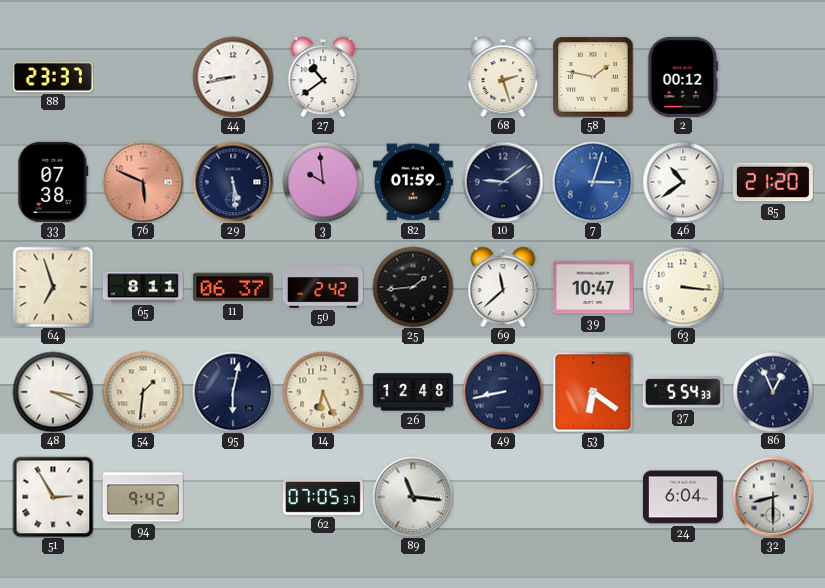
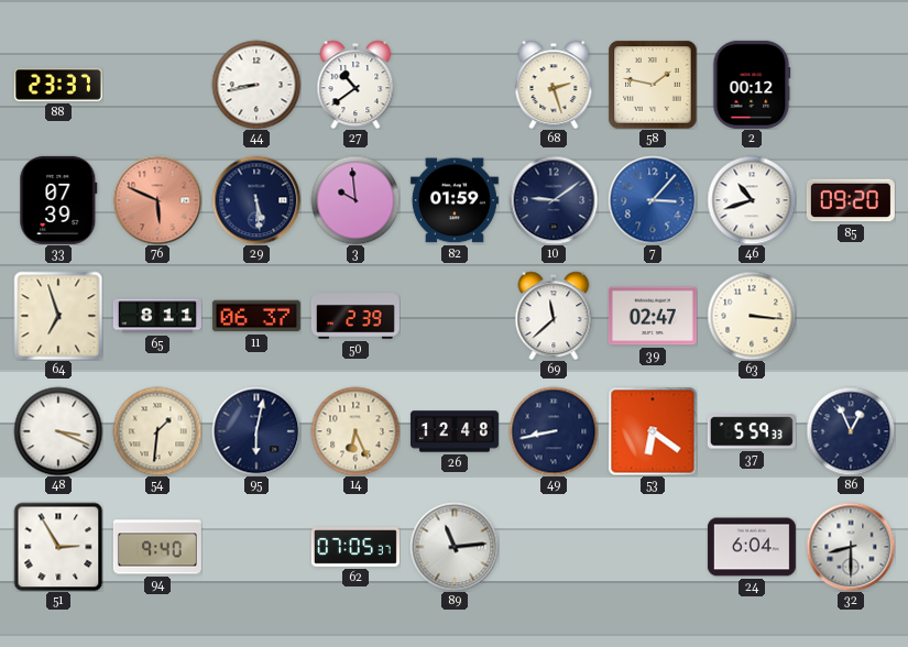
33: 07:38 -> 07:39 (58, 200)
7: 3:03 -> 3:07 (653, 200)
46: 10:39 -> 10:42 (752, 200)
85: 21:20 -> 09:20 (851, 200)
50: 2:42 -> 2:39 (355, 316)
25: 1:44 -> none (413, 287)
39: 10:47 -> 02:47 (653, 316)
37: 5:54 -> 5:59 (752, 431)
94: 9:42 -> 9:40 (157, 547)
89: 11:16 -> 11:14 (455, 547)
